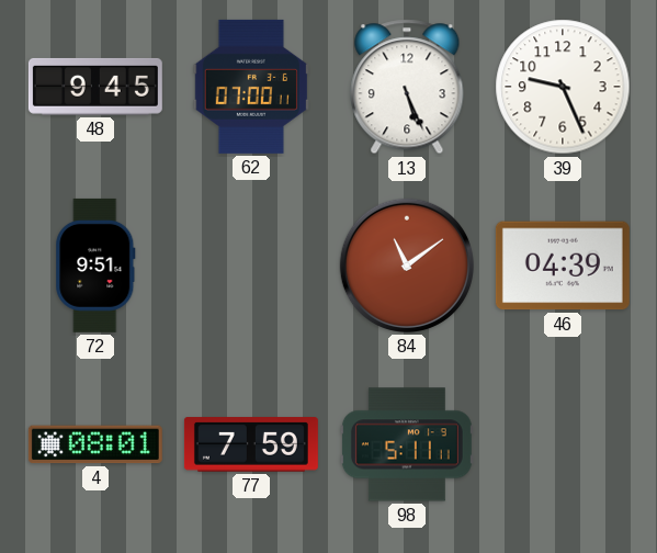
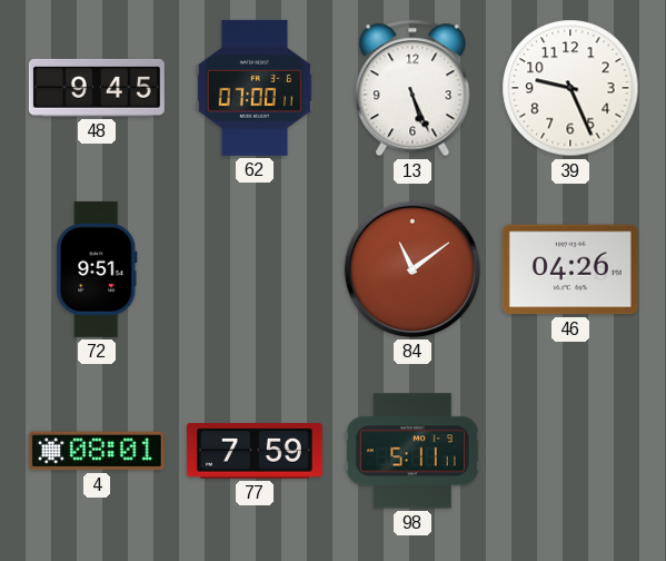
46: 04:39 -> 04:26 (570, 269)
